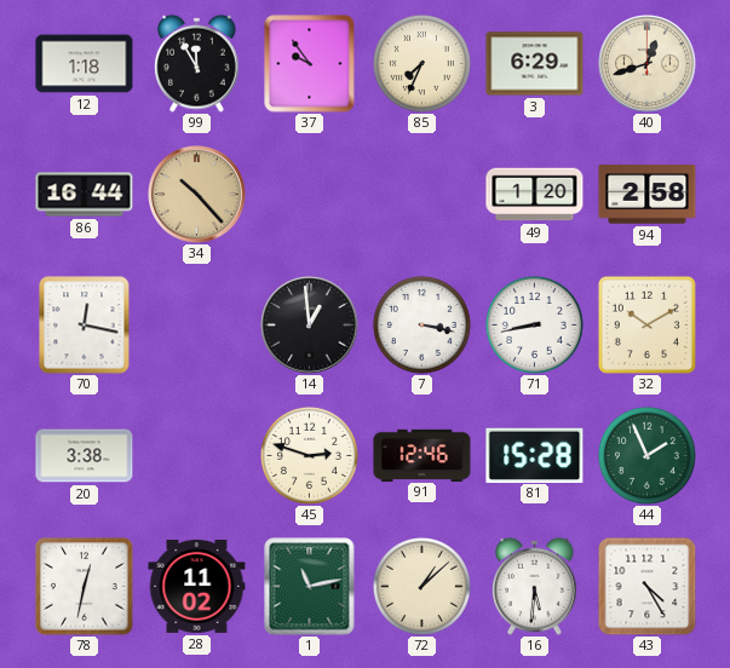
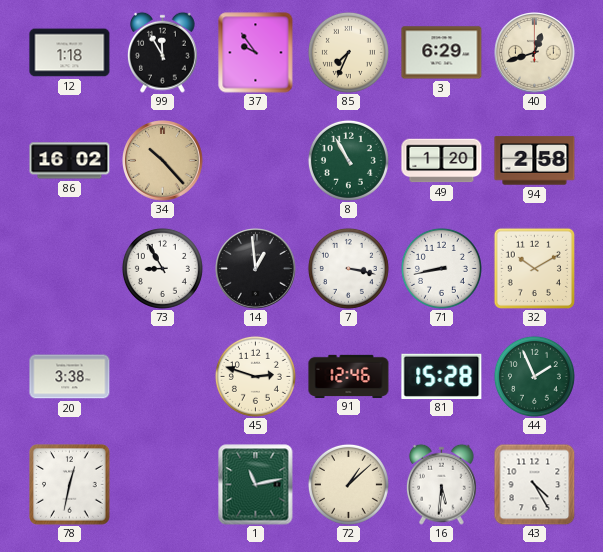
86: 16:44 -> 16:02 (70, 161)
8: none -> 10:55 (348, 160)
70: 12:17 -> none (85, 326)
73: none -> 8:55 (162, 268)
28: 11:02 -> none (197, 586)
